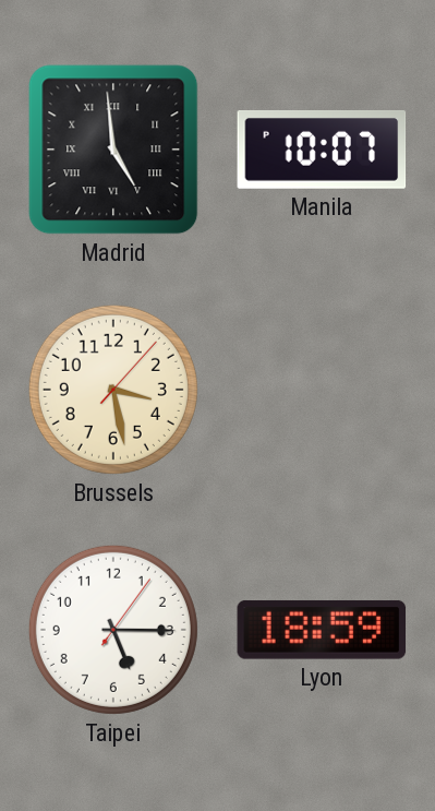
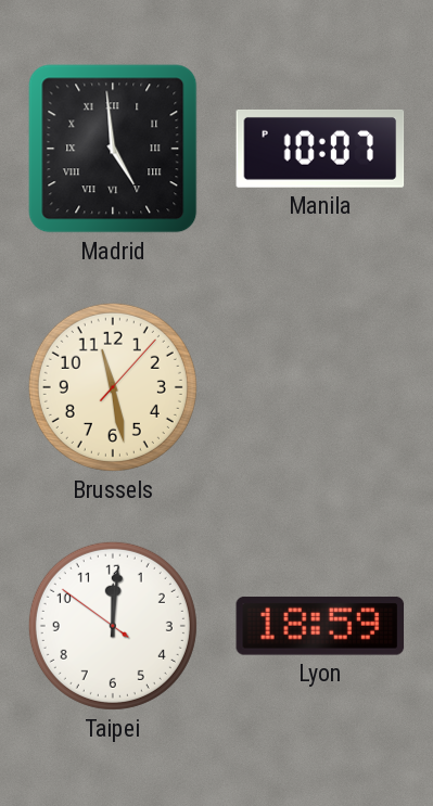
Brussels: 3:28 -> 11:28 (113, 387)
Taipei: 5:15 -> 12:00 (113, 626)
